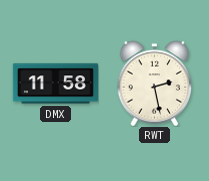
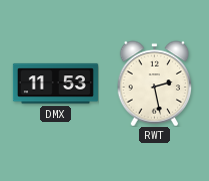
DMX: 11:58 -> 11:53 (55, 84)
